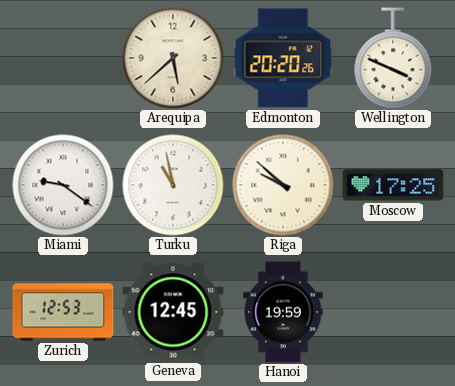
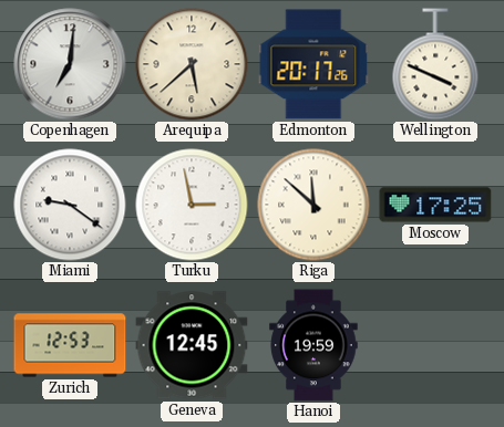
Copenhagen: none -> 7:01 (70, 64)
Edmonton: 20:20 -> 20:17 (313, 64)
Turku: 10:58 -> 2:58 (192, 205)
Riga: 9:52 -> 11:52 (313, 205)
